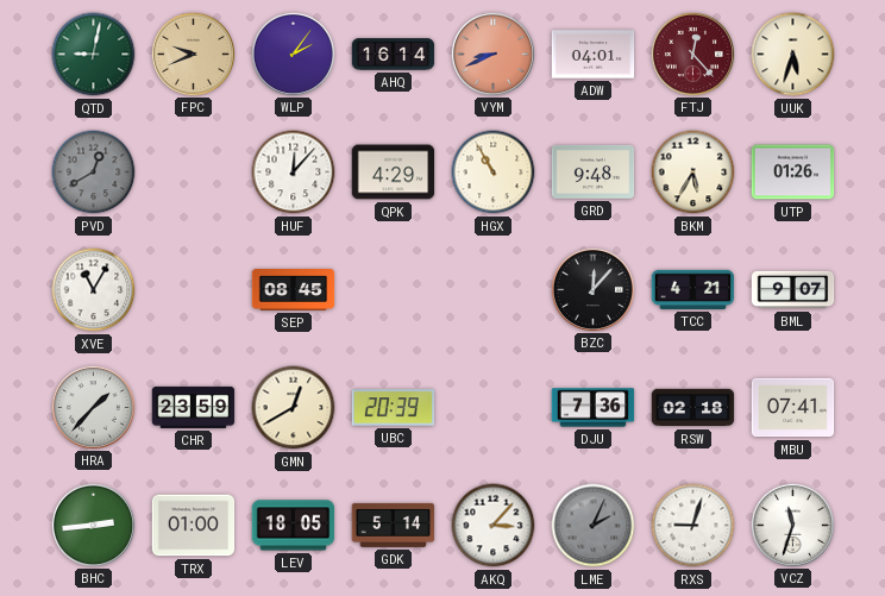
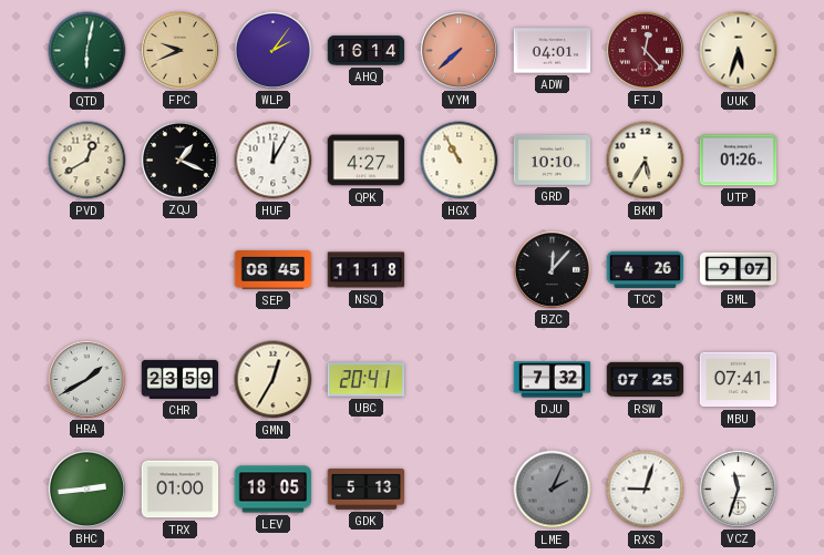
QTD: 9:02 -> 6:02 (87, 51)
VYM: 8:41 -> 7:38 (459, 50)
PVD dial: grey -> cream (87, 161)
ZQJ: none -> 1:19 (179, 160)
HUF: 12:07 -> 12:05 (274, 161)
QPK: 4:29 -> 4:27 (367, 161)
GRD: 9:48 -> 10:10 (553, 160)
XVE: 11:05 -> none (94, 290)
NSQ: none -> 11:18 (367, 270)
TCC: 4:21 -> 4:26 (646, 269)
HRA: 1:37 -> 1:40 (86, 379)
GMN: 12:40 -> 12:35 (274, 380)
UBC: 20:39 -> 20:41 (367, 380)
DJU: 7:36 -> 7:32 (553, 380)
RSW: 02:18 -> 07:25 (646, 380)
GDK: 5:14 -> 5:13 (367, 489)
AKQ: 3:07 -> none (494, 526)
